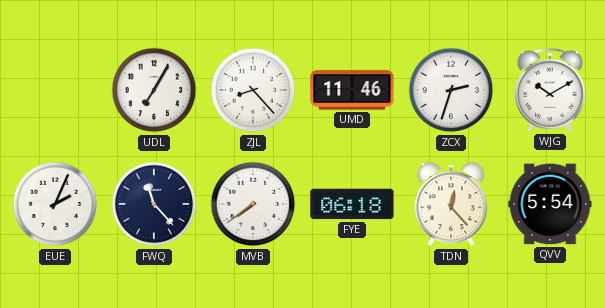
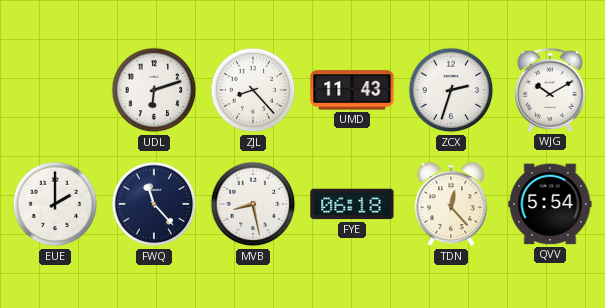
UDL: 7:05 -> 6:12 (154, 90)
UMD: 11:46 -> 11:43 (352, 90)
EUE: 2:04 -> 2:00 (55, 204)
MVB: 7:39 -> 8:28 (253, 204)
